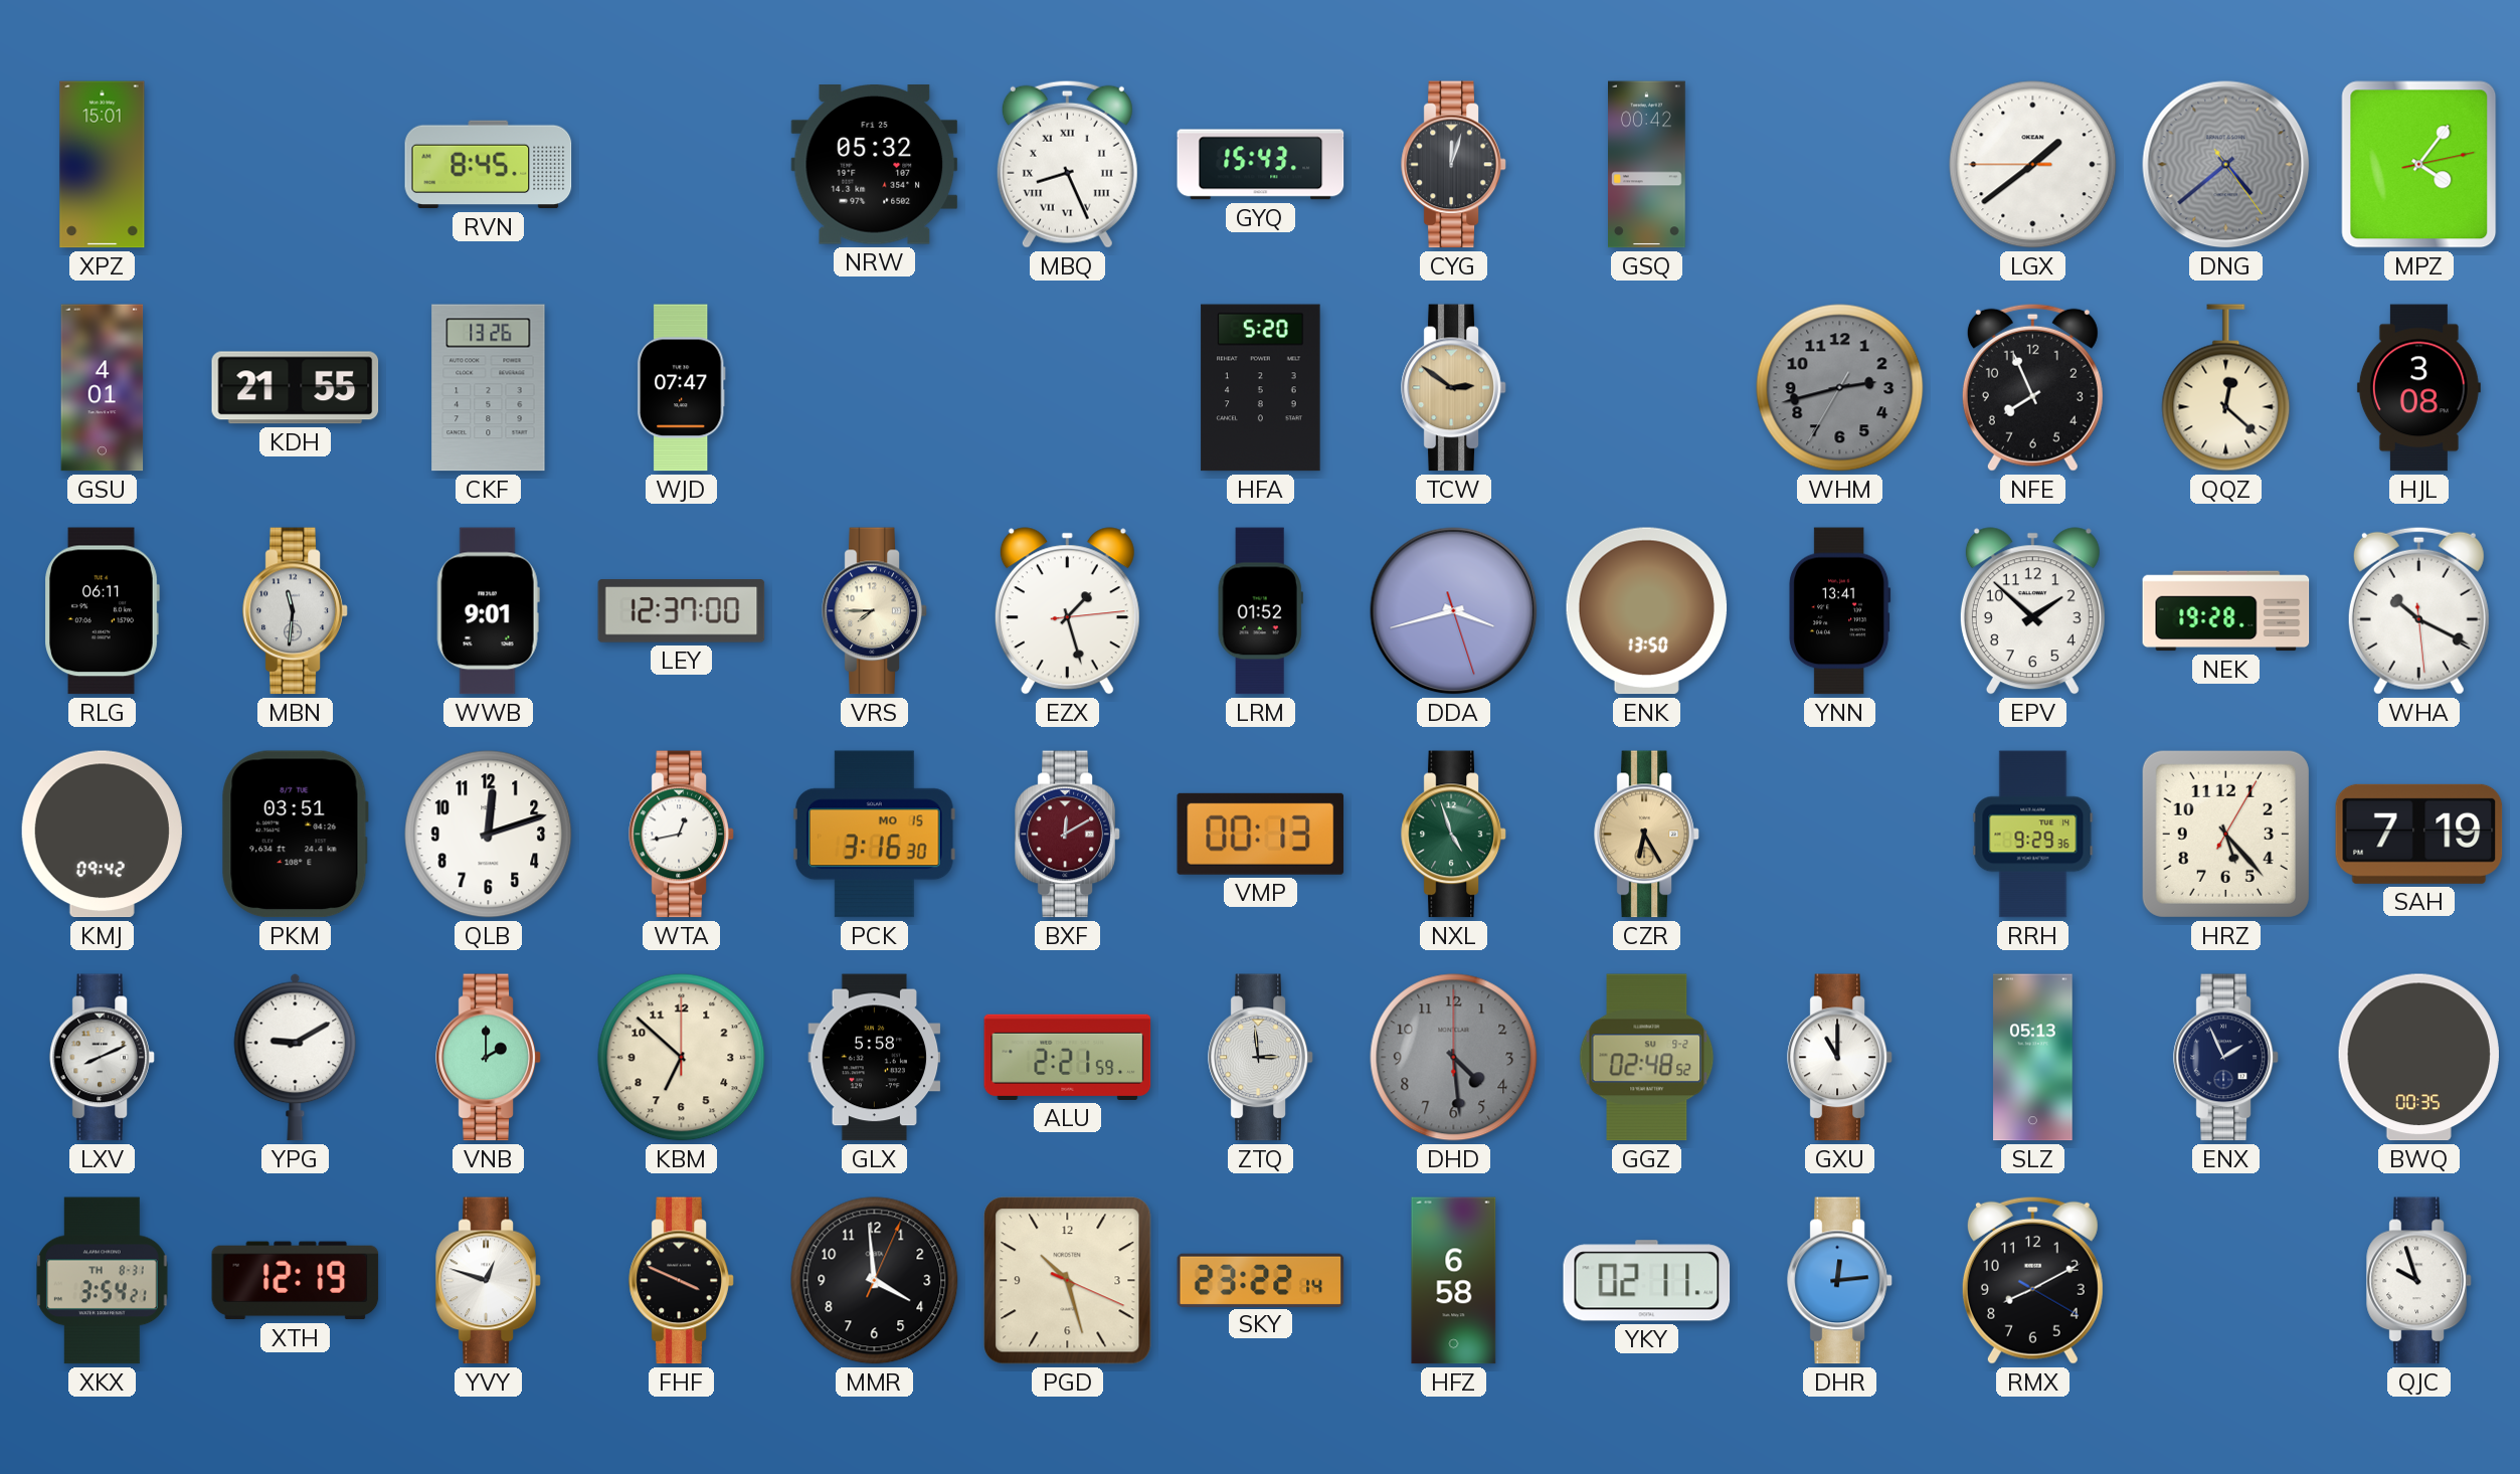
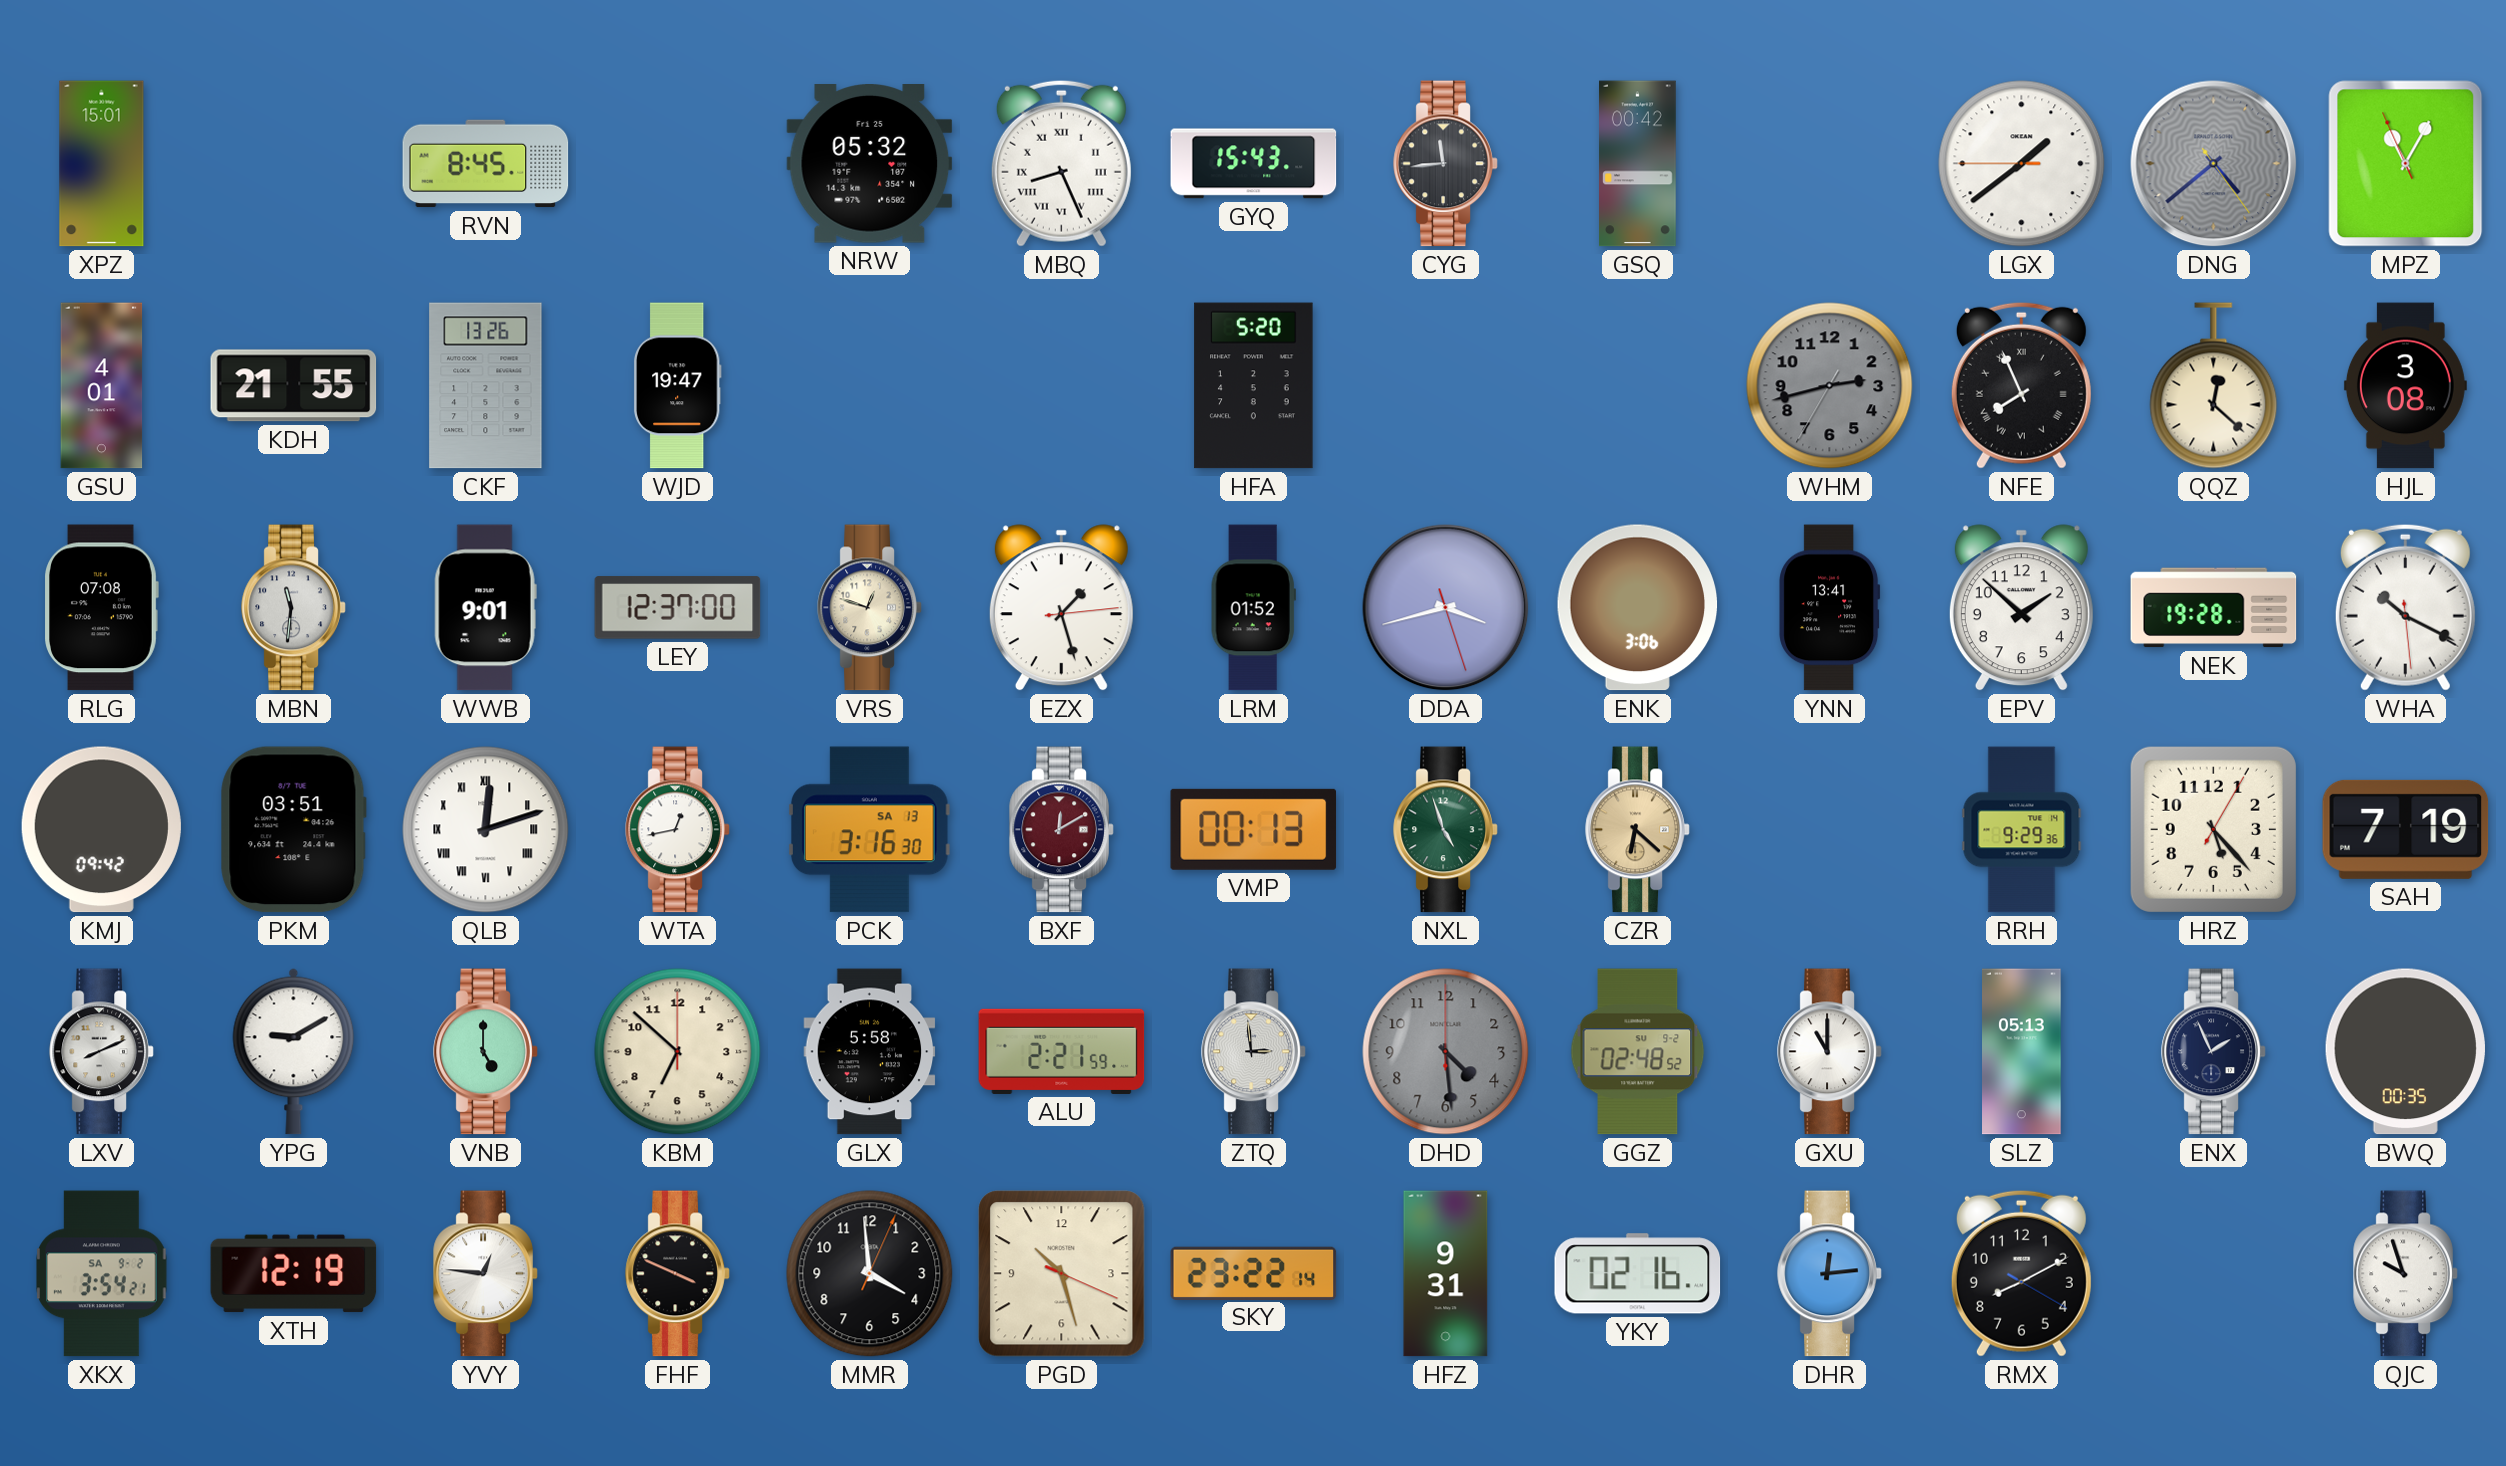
CYG: 12:03 -> 11:44 (1446, 164)
MPZ: 4:06 -> 11:04 (2406, 164)
WJD: 07:47 -> 19:47 (677, 386)
TCW: 2:51 -> none (1454, 388)
NFE numerals: Arabic -> Roman (2021, 385)
RLG: 06:11 -> 07:08 (101, 608)
VRS: 7:45 -> 12:48 (870, 608)
ENK: 13:50 -> 3:06 (1638, 608)
QLB numerals: Arabic -> Roman (486, 830)
PCK date: MO 15 -> SA 13 (870, 830)
CZR: 6:25 -> 6:22 (1638, 830)
VNB: 2:00 -> 5:00 (486, 1052)
XKX date: TH 8-31 -> SA 9-2 (102, 1274)
YVY: 12:48 -> 12:46 (486, 1274)
HFZ: 6:58 -> 9:31 (1446, 1274)
YKY: 02:11 -> 02:16 (1638, 1274)
